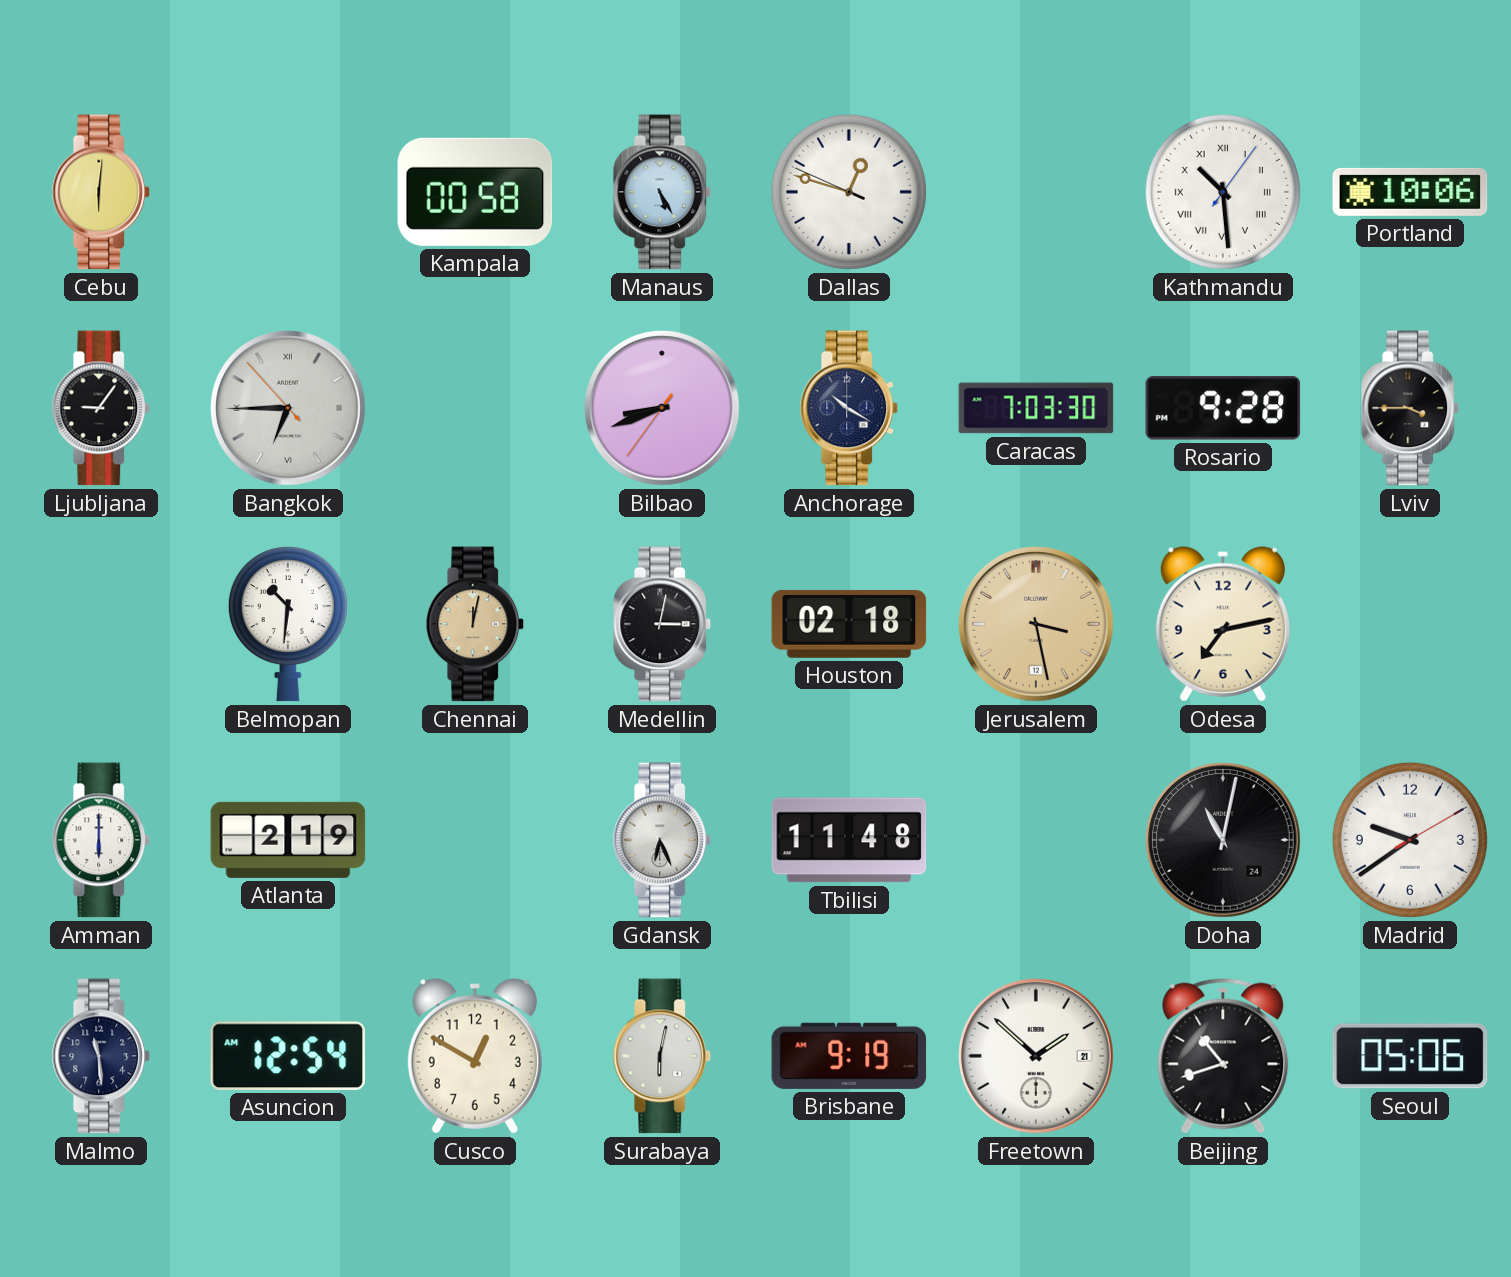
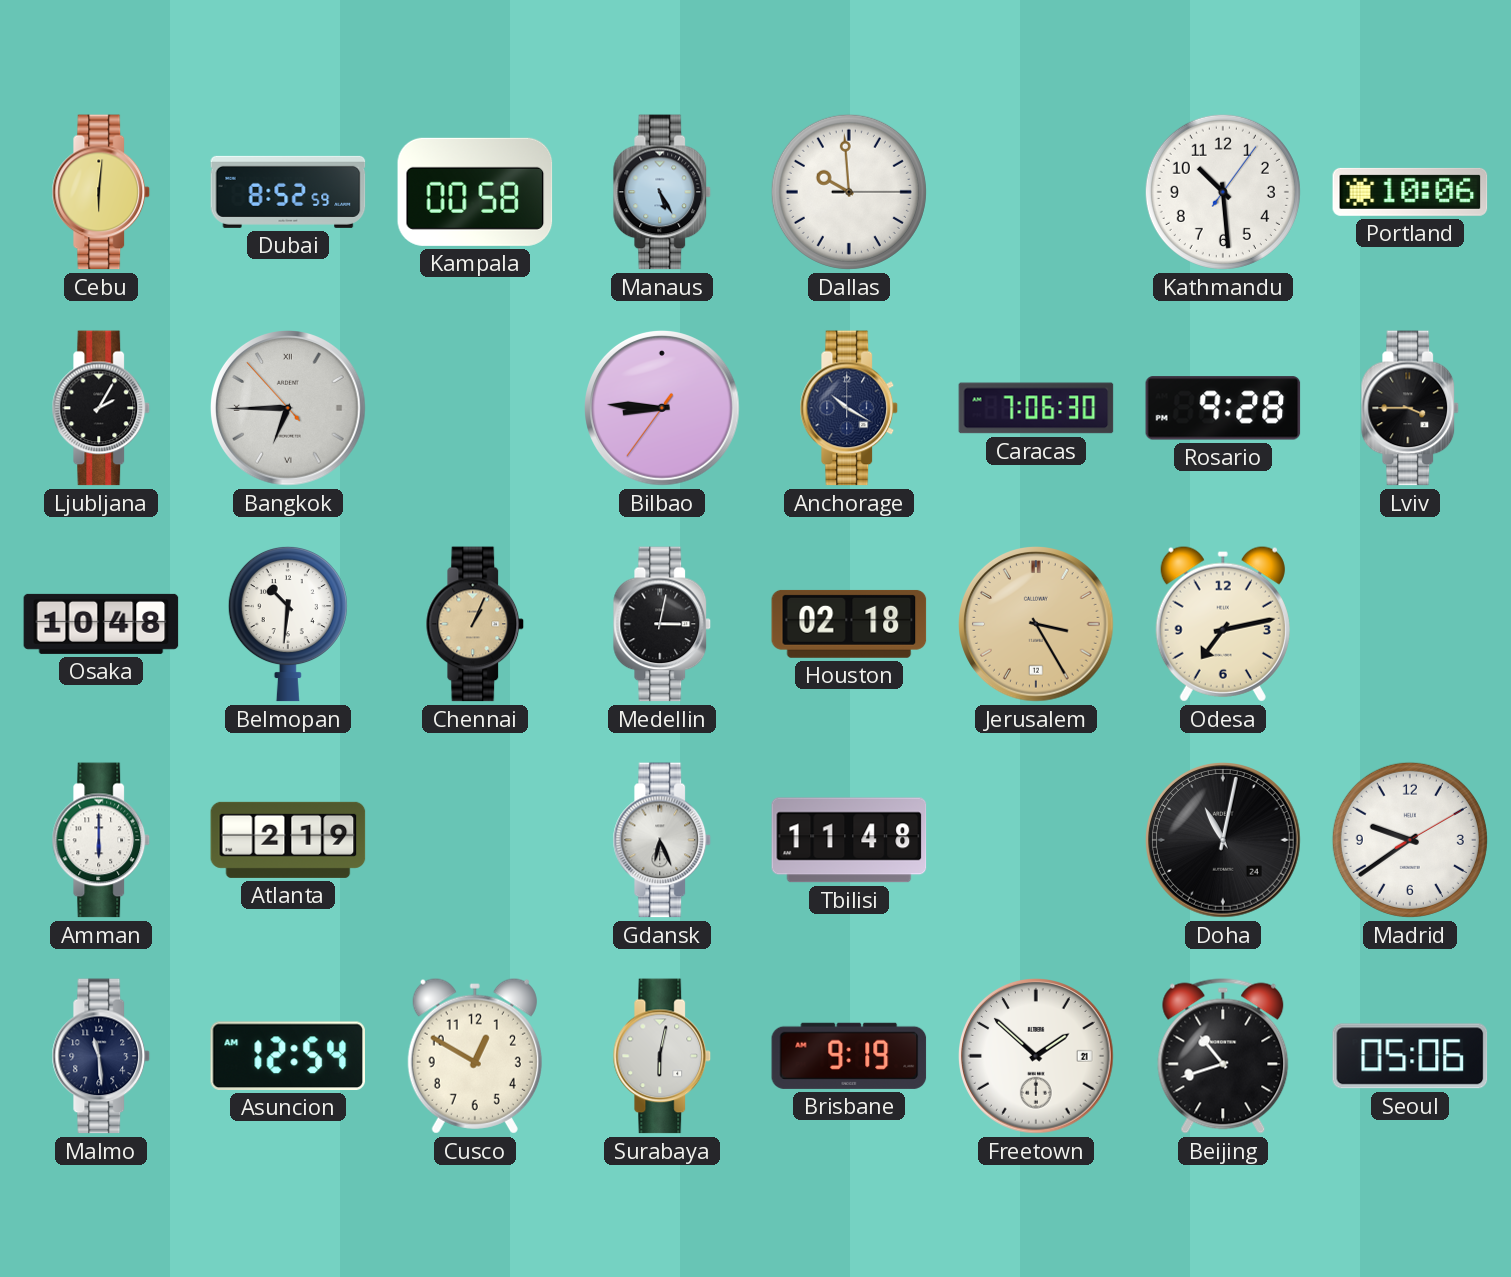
Dubai: none -> 8:52 (288, 192)
Dallas: 12:47 -> 9:59 (849, 192)
Kathmandu numerals: Roman -> Arabic (1223, 192)
Ljubljana: 9:06 -> 2:05 (101, 408)
Bilbao: 8:41 -> 8:45 (663, 409)
Caracas: 7:03 -> 7:06 (1036, 408)
Osaka: none -> 10:48 (101, 624)
Chennai: 12:02 -> 1:04 (475, 624)
Jerusalem: 3:28 -> 3:25 (1037, 625)
